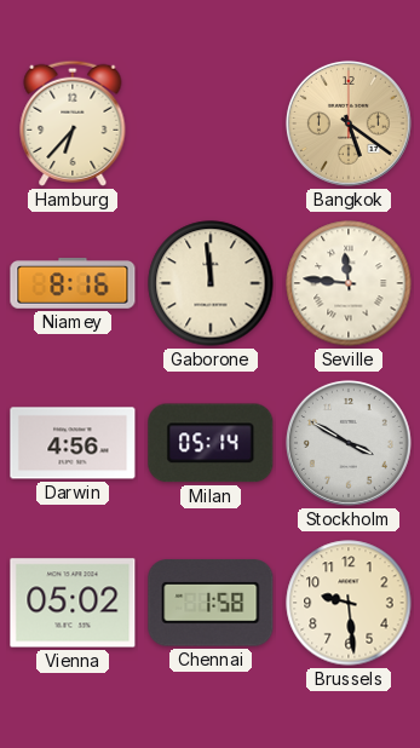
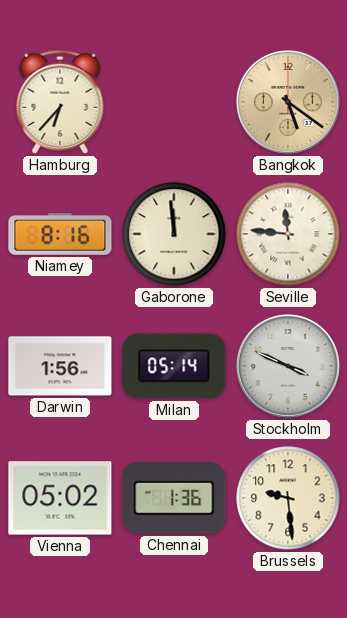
Darwin: 4:56 -> 1:56 (60, 366)
Stockholm: 3:50 -> 3:49 (288, 366)
Chennai: 1:58 -> 1:36 (174, 498)
